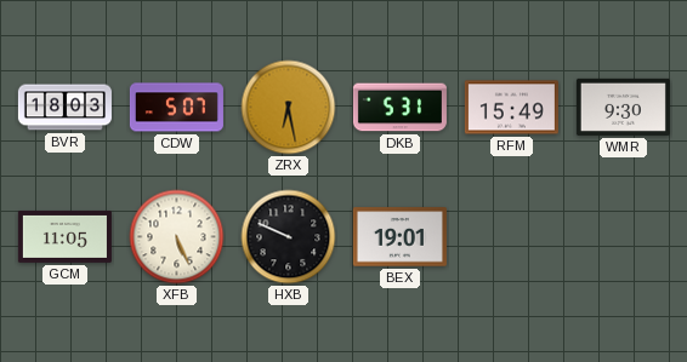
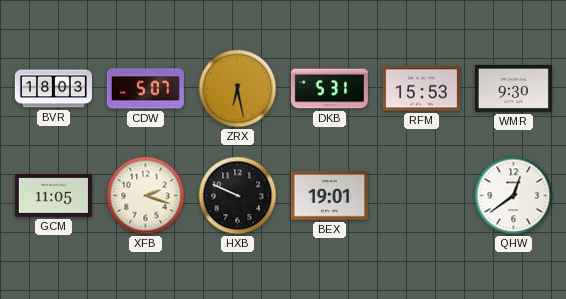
RFM: 15:49 -> 15:53 (421, 89)
XFB: 5:26 -> 2:18 (146, 196)
QHW: none -> 12:39 (514, 196)
